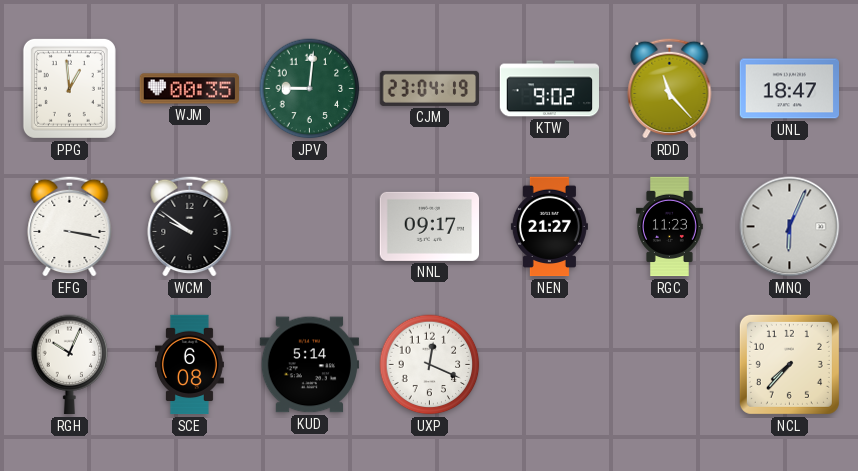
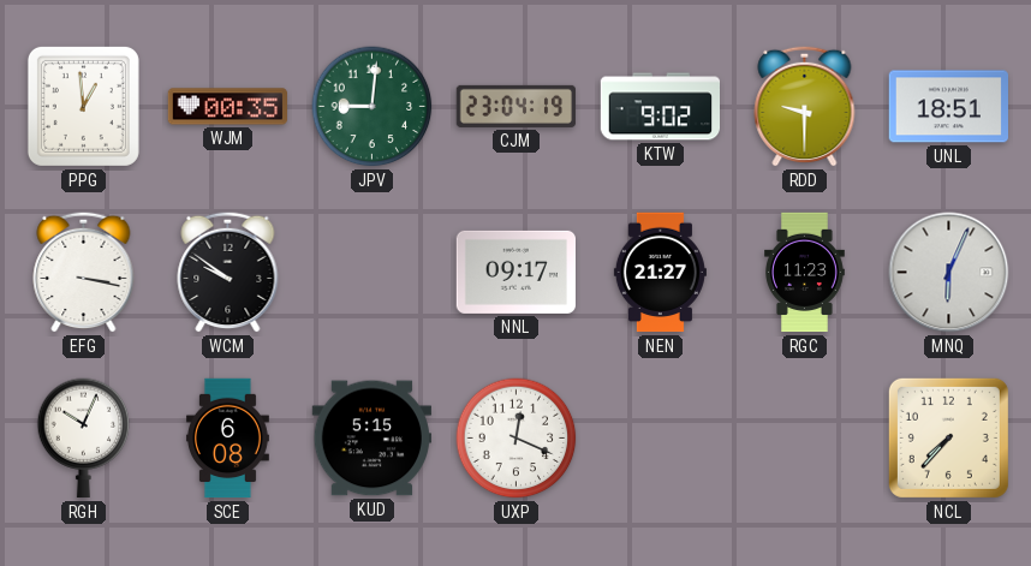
RDD: 11:23 -> 9:30 (805, 106)
UNL: 18:47 -> 18:51 (948, 107)
KUD: 5:14 -> 5:15 (371, 439)
